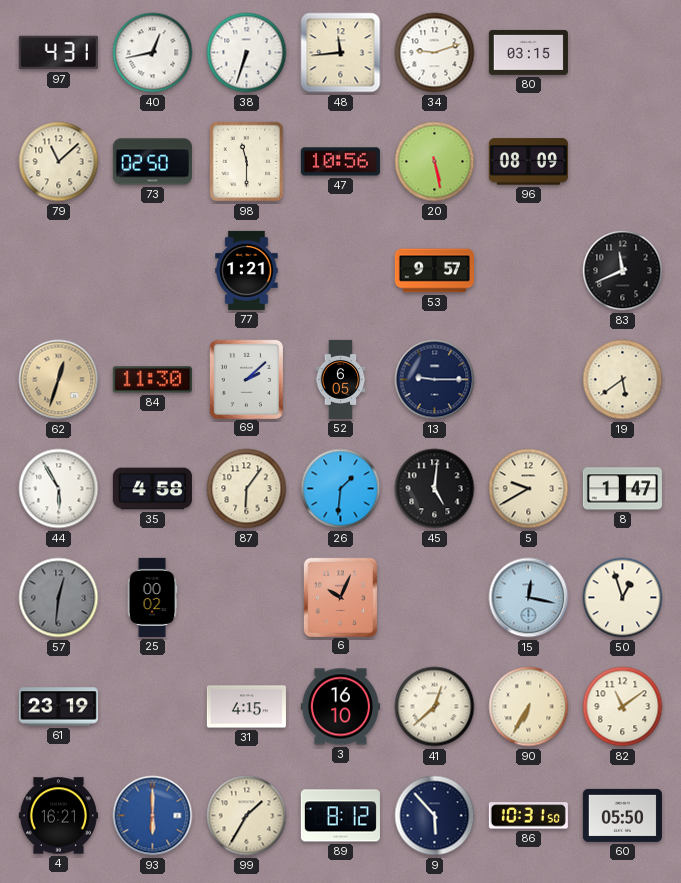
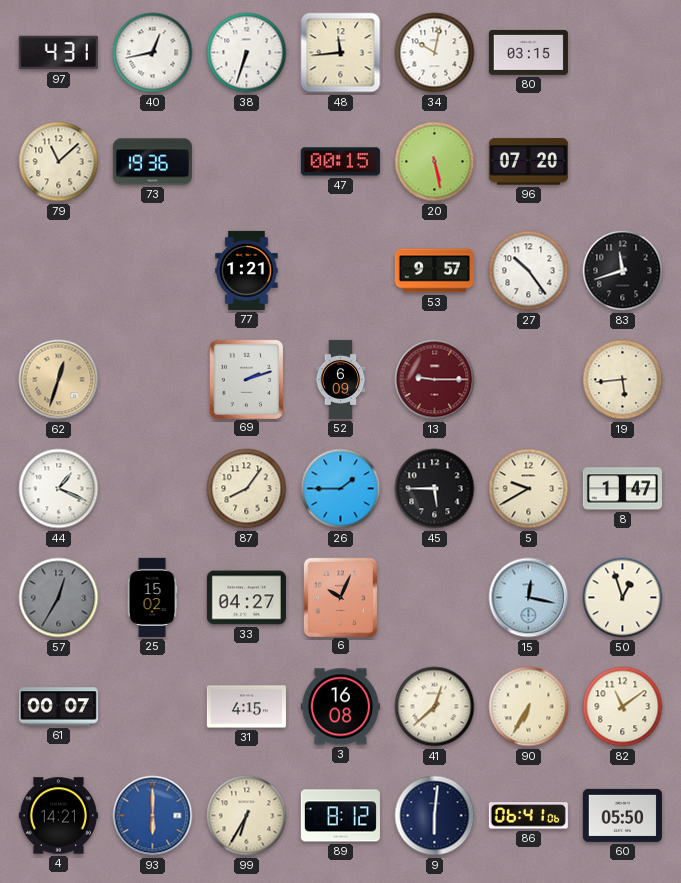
34: 9:12 -> 10:02 (435, 53)
73: 02:50 -> 19:36 (152, 162)
98: 11:30 -> none (247, 162)
47: 10:56 -> 00:15 (340, 162)
96: 08:09 -> 07:20 (528, 162)
27: none -> 10:24 (529, 271)
83: 11:41 -> 11:42 (623, 271)
84: 11:30 -> none (152, 380)
69: 2:08 -> 2:12 (246, 379)
52: 6:05 -> 6:09 (341, 379)
13 dial: navy -> burgundy (435, 380)
19: 5:39 -> 5:44 (623, 380)
44: 5:55 -> 1:19 (59, 489)
35: 4:58 -> none (152, 489)
87: 6:06 -> 8:06 (247, 489)
26: 1:31 -> 1:45 (341, 489)
45: 5:01 -> 5:45 (435, 489)
57: 12:31 -> 12:35 (59, 598)
25: 00:02 -> 15:02 (152, 597)
33: none -> 04:27 (246, 598)
61: 23:19 -> 00:07 (58, 707)
3: 16:10 -> 16:08 (340, 707)
4: 16:21 -> 14:21 (58, 816)
99: 1:35 -> 6:35 (247, 816)
9: 5:53 -> 6:01 (435, 816)
86: 10:31 -> 06:41 (528, 816)
